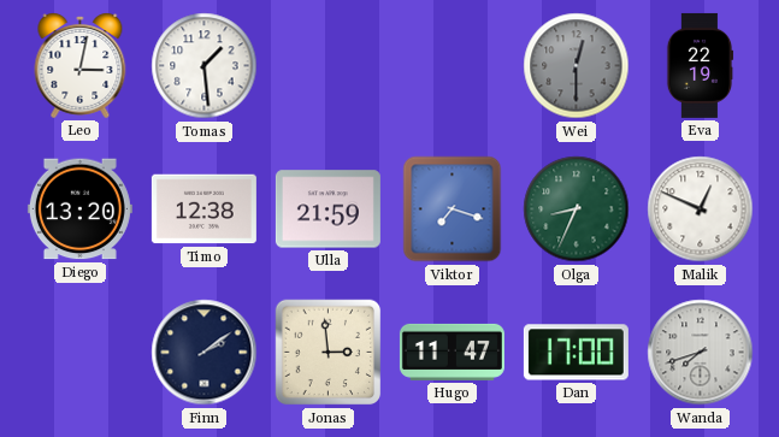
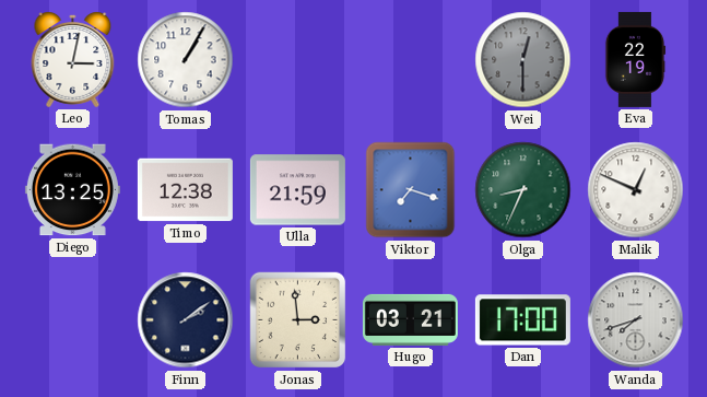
Tomas: 1:29 -> 1:05 (186, 60)
Diego: 13:20 -> 13:25 (72, 190)
Hugo: 11:47 -> 03:21 (410, 319)
